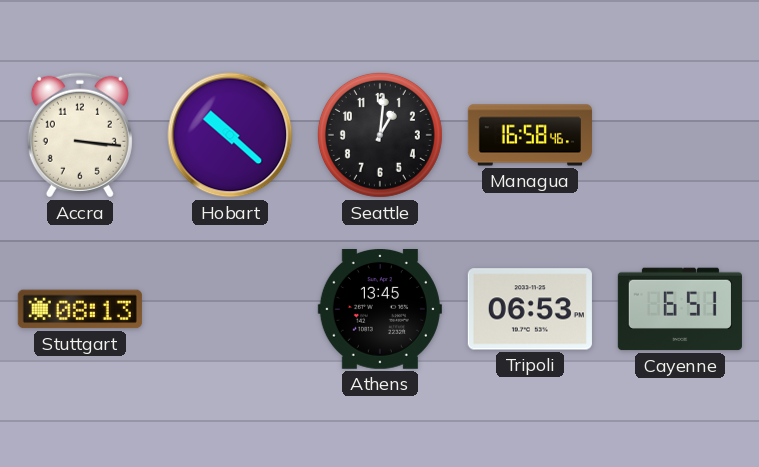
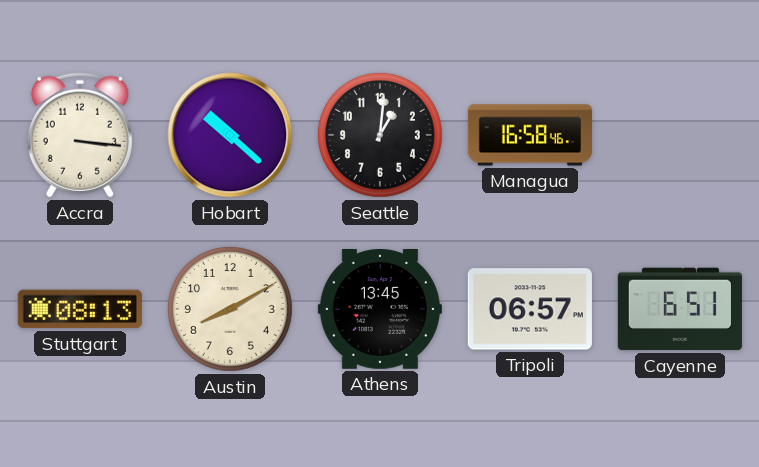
Austin: none -> 8:10 (230, 309)
Tripoli: 06:53 -> 06:57 (530, 309)
